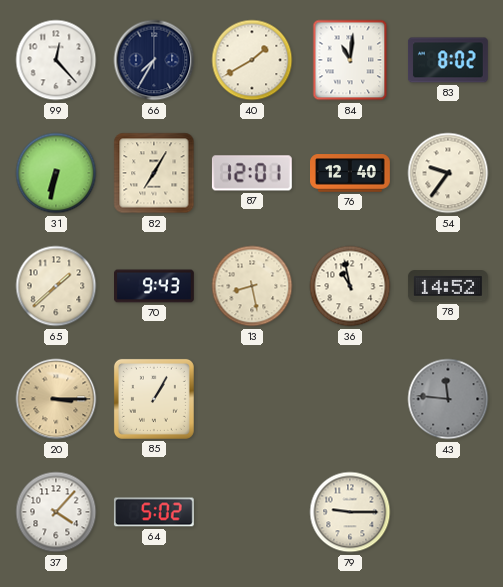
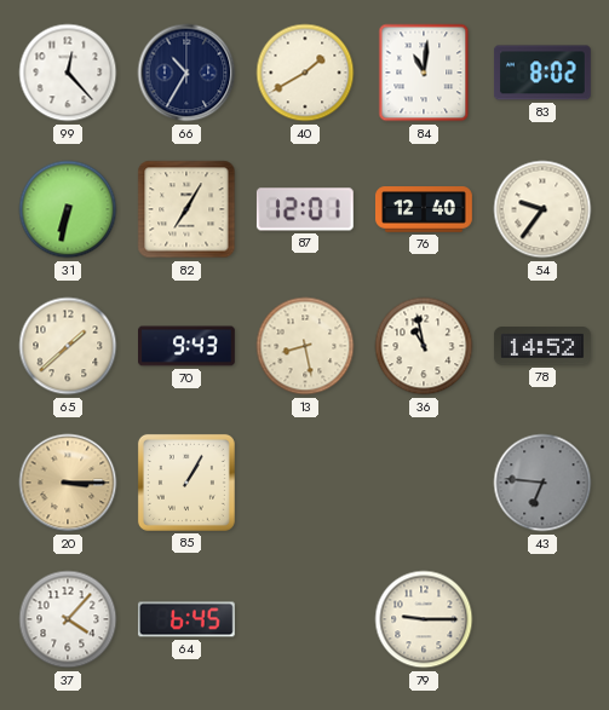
66: 7:35 -> 10:35 (186, 73)
43: 11:46 -> 6:46 (542, 483)
64: 5:02 -> 6:45 (186, 619)
